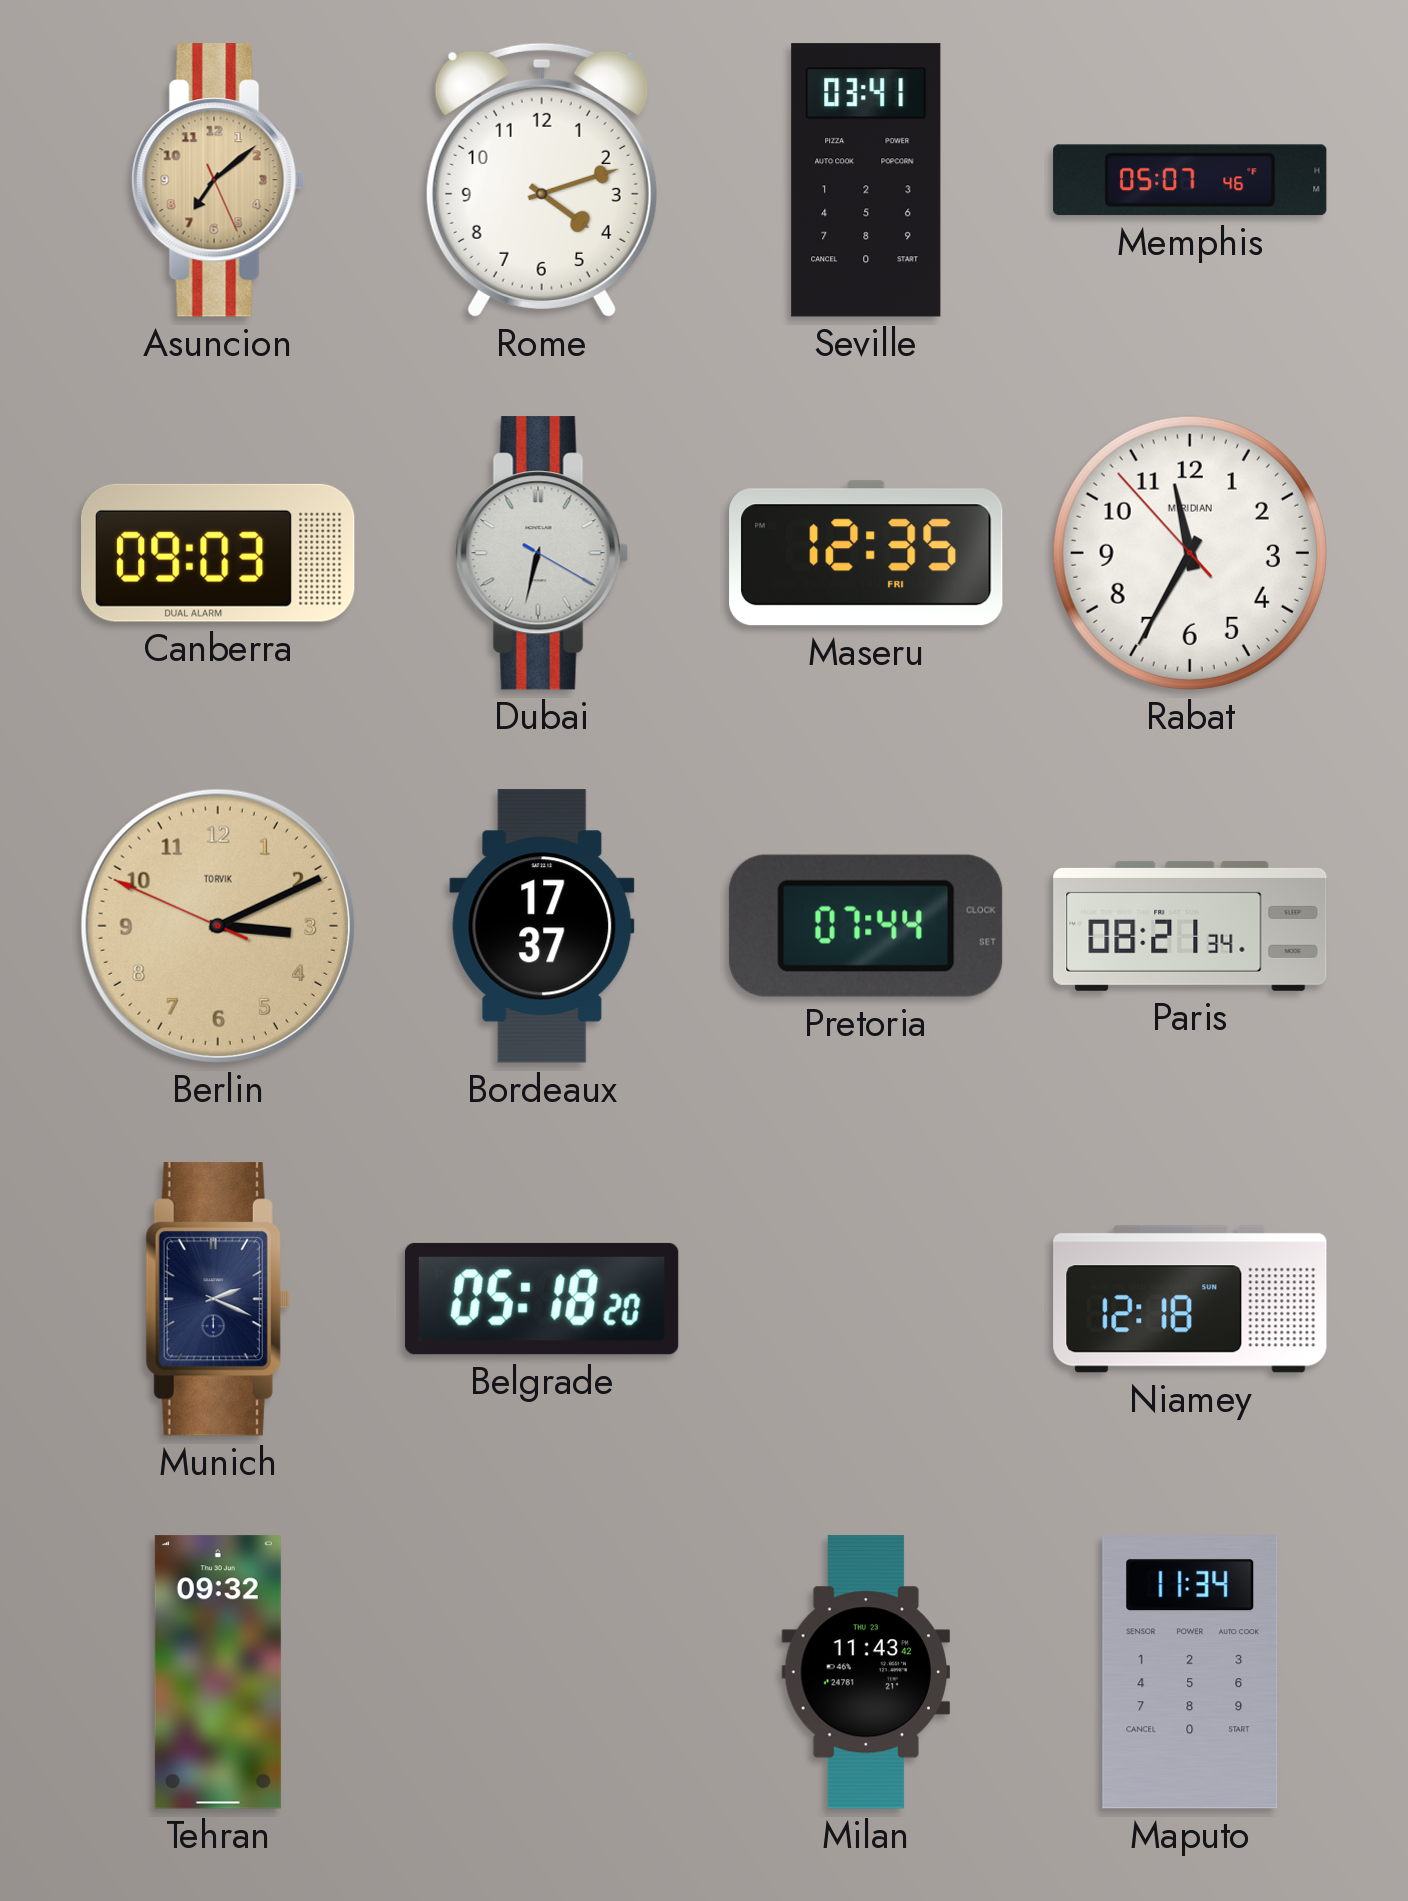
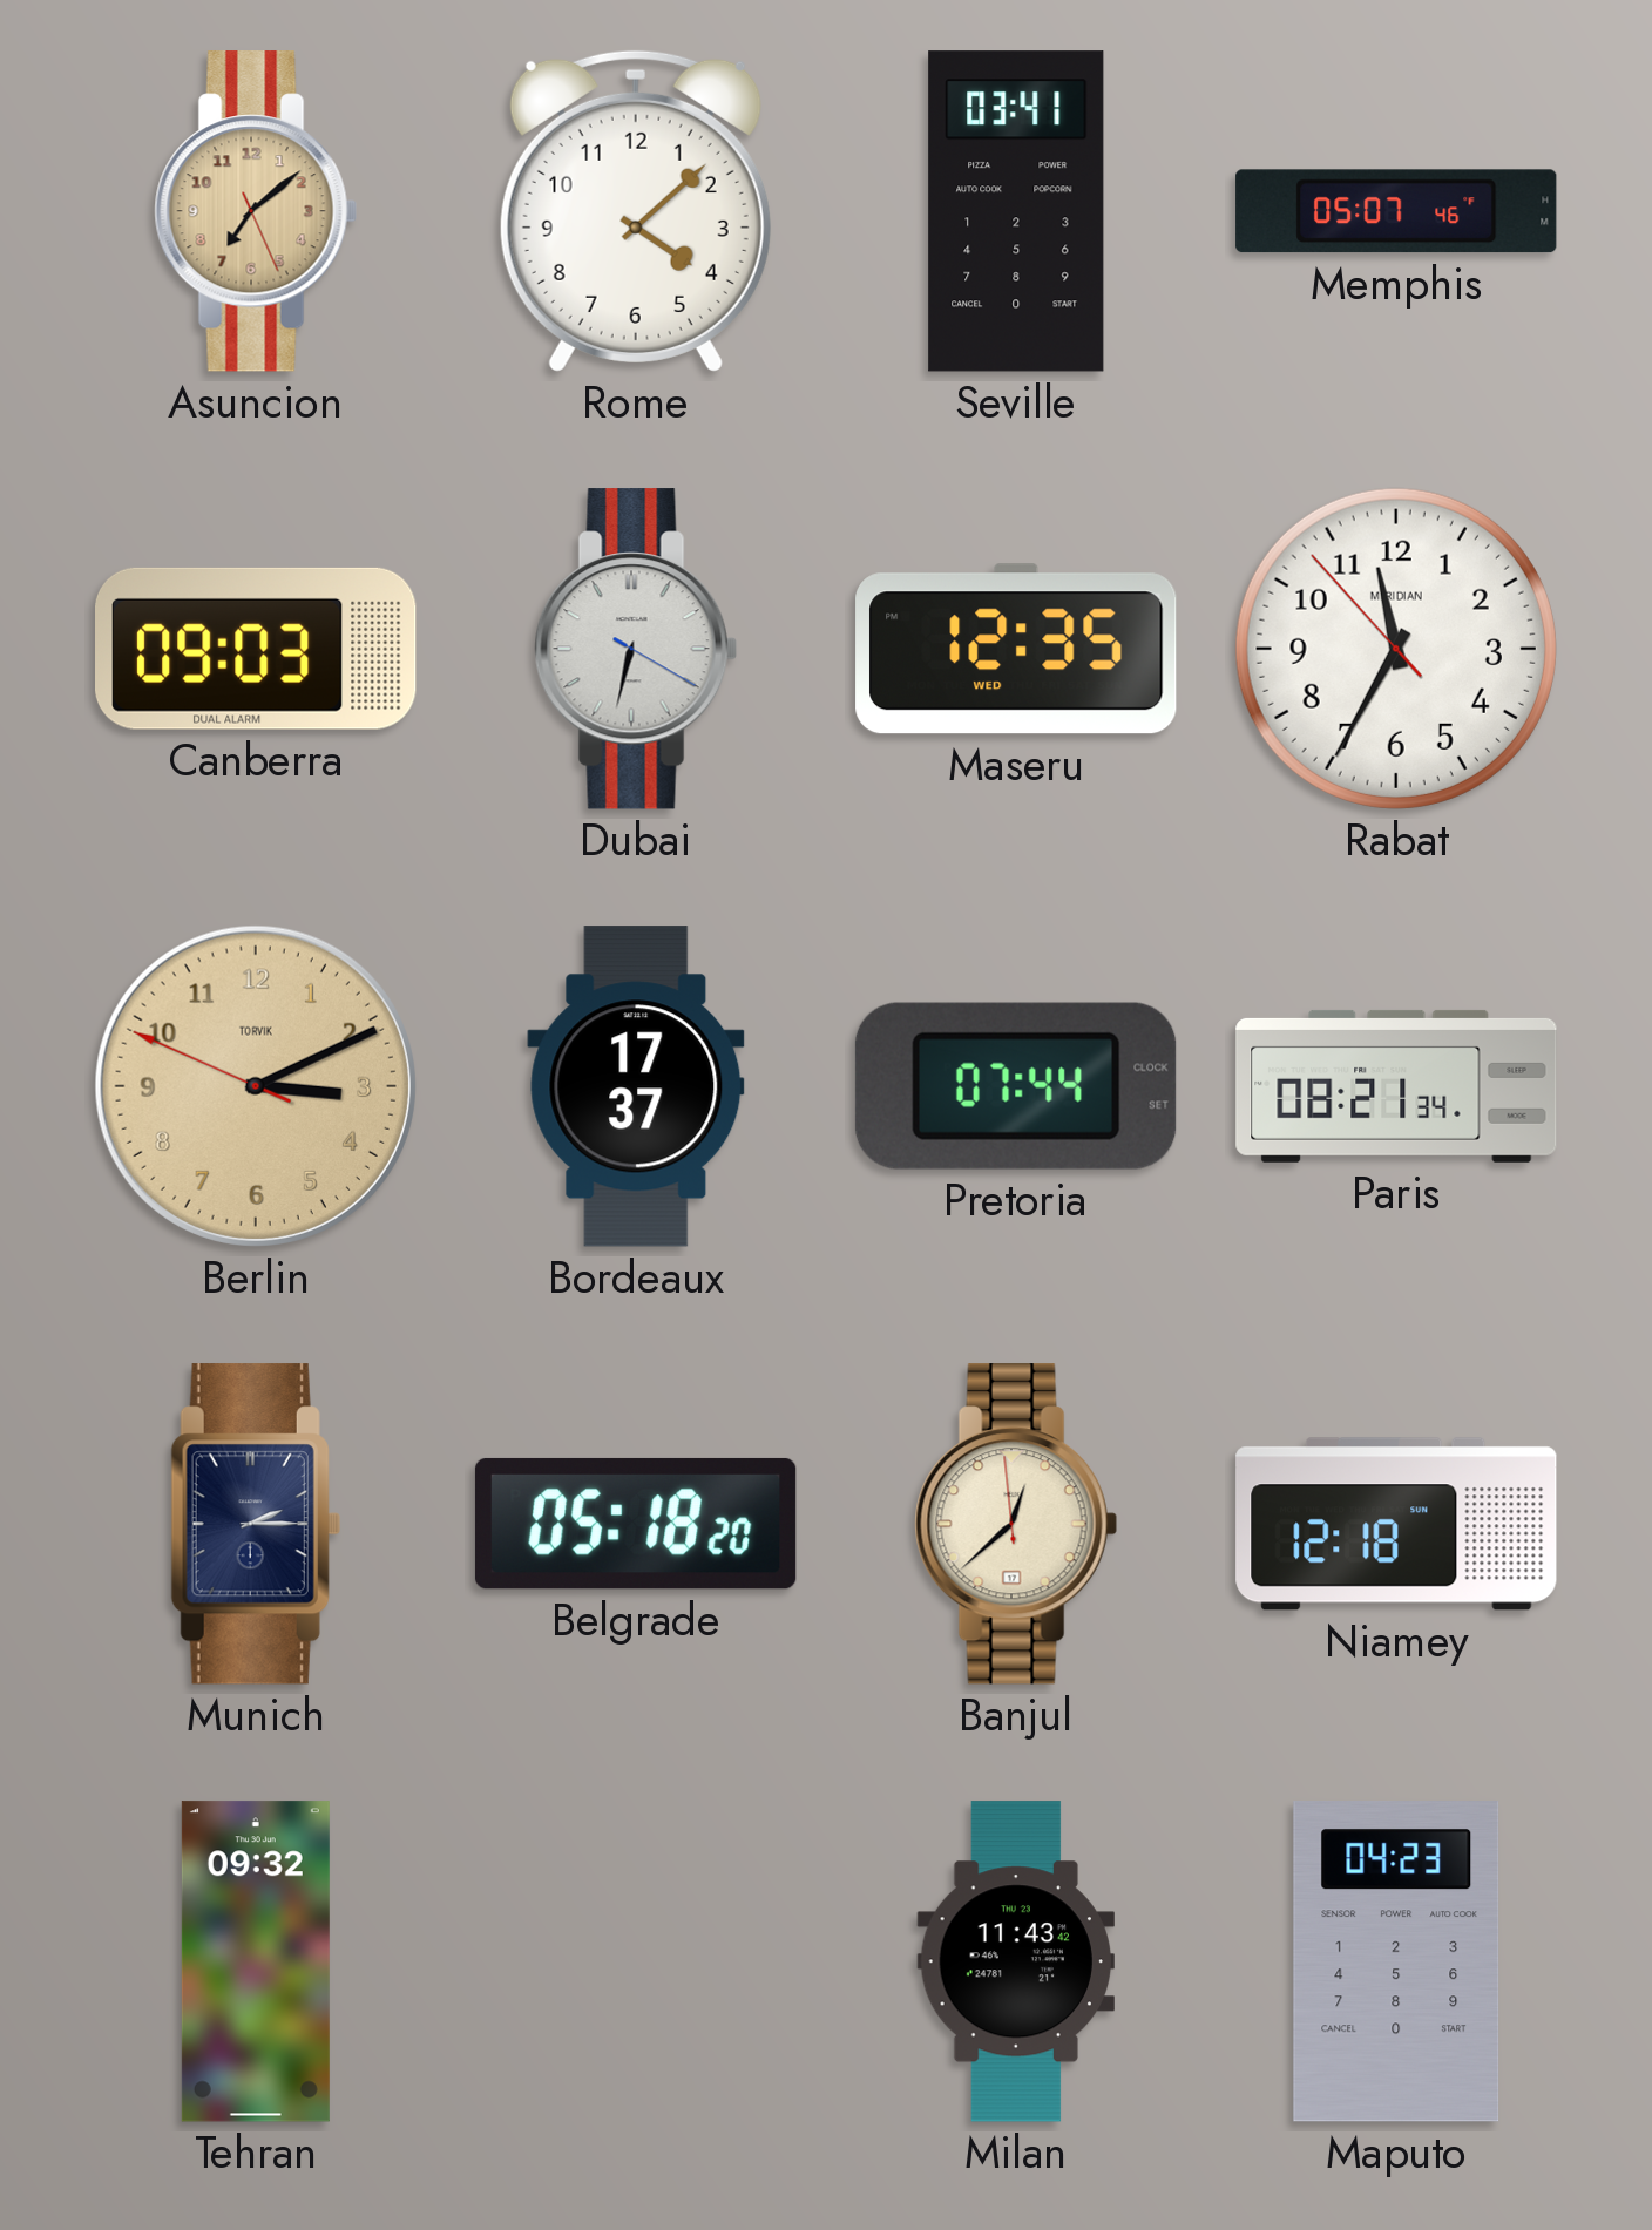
Rome: 4:12 -> 4:08 (636, 211)
Maseru date: FRI -> WED (1016, 649)
Munich: 2:19 -> 2:15 (256, 1524)
Banjul: none -> 12:37 (1016, 1524)
Maputo: 11:34 -> 04:23 (1396, 1961)
